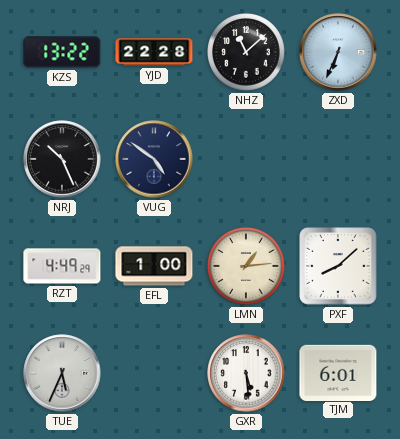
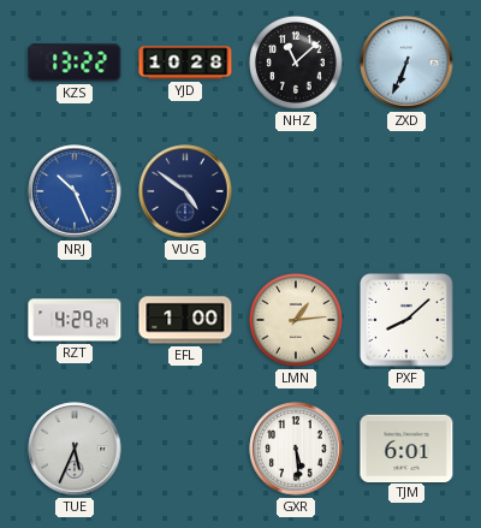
YJD: 22:28 -> 10:28 (185, 63)
NRJ dial: black -> blue (75, 191)
RZT: 4:49 -> 4:29 (75, 320)
